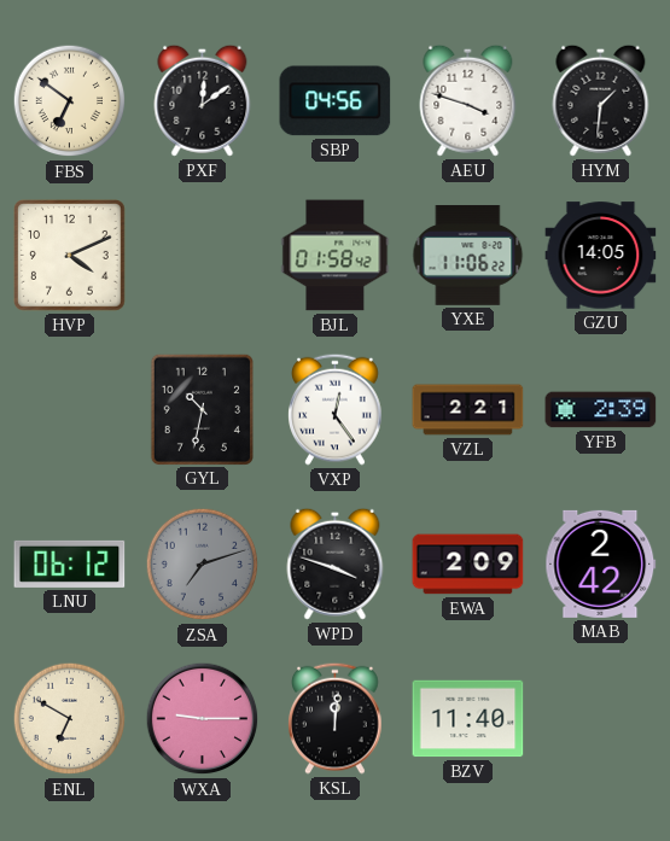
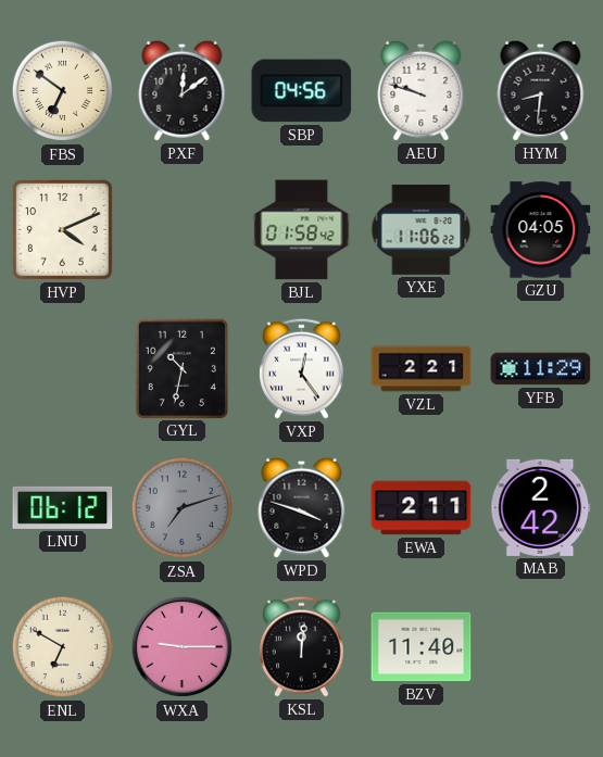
AEU: 3:48 -> 9:48 (422, 90)
HYM: 1:31 -> 8:31 (541, 90)
GZU: 14:05 -> 04:05 (541, 230)
YFB: 2:39 -> 11:29 (541, 369)
EWA: 2:09 -> 2:11 (422, 508)
